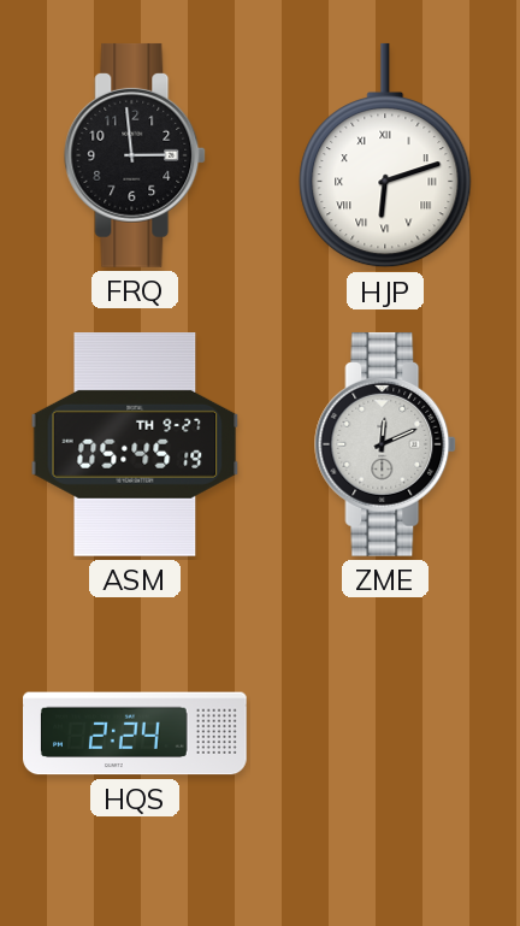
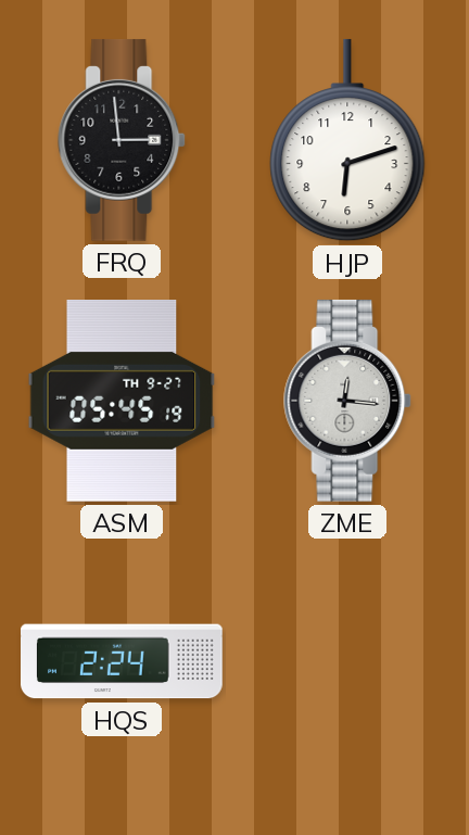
HJP numerals: Roman -> Arabic (347, 140)
ZME: 12:11 -> 12:16 (348, 401)
